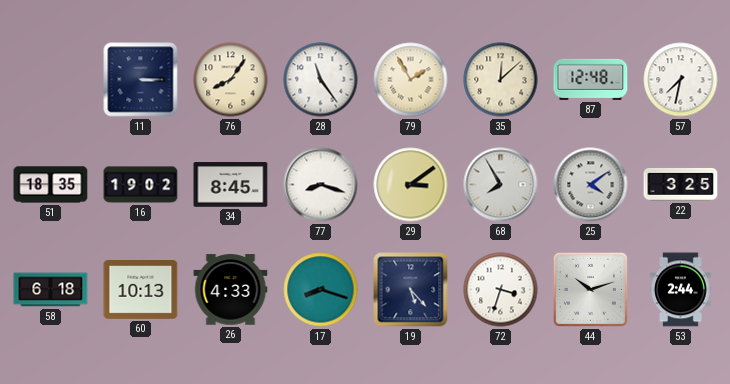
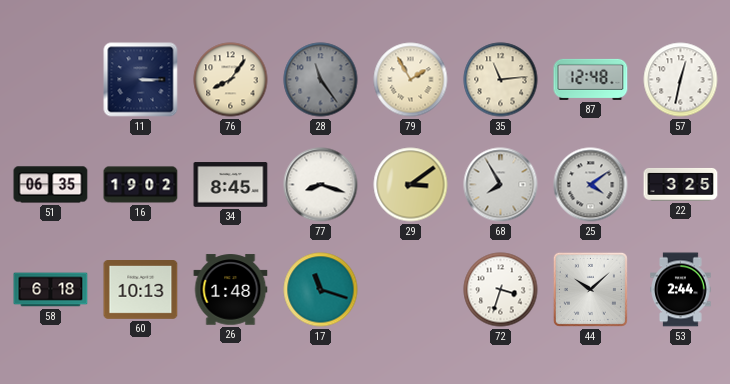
28 dial: white -> grey (321, 80)
35: 12:08 -> 11:14 (501, 80)
57: 7:32 -> 12:32 (681, 80)
51: 18:35 -> 06:35 (51, 185)
26: 4:33 -> 1:48 (231, 290)
17: 8:18 -> 11:18 (321, 290)
19: 5:23 -> none (411, 290)
44: 10:12 -> 10:08 (590, 289)
